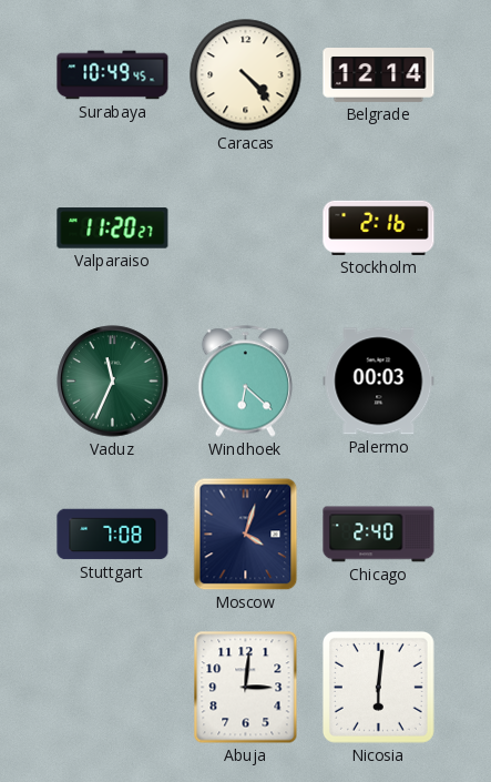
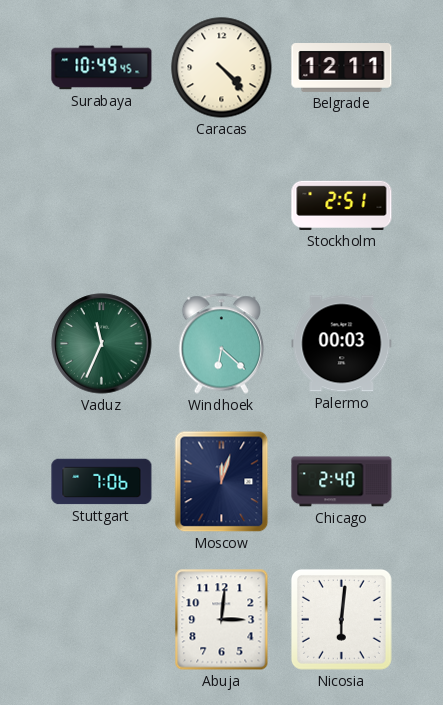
Belgrade: 12:14 -> 12:11 (342, 68)
Valparaiso: 11:20 -> none (113, 228)
Stockholm: 2:16 -> 2:51 (342, 205)
Stuttgart: 7:08 -> 7:06 (102, 482)
Moscow: 4:03 -> 12:03 (222, 482)
